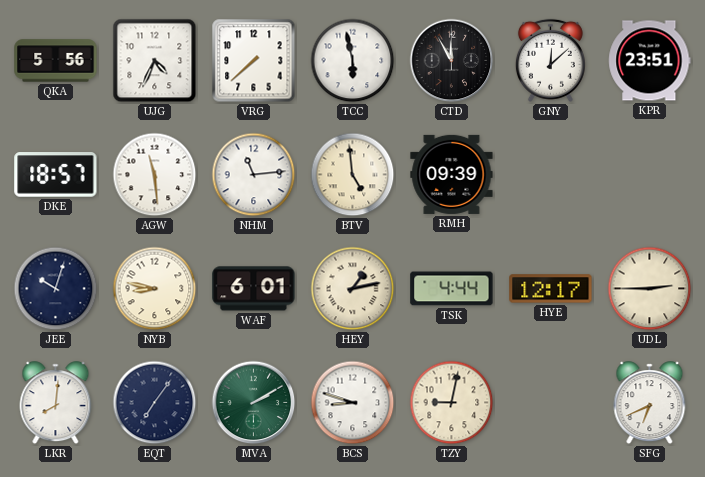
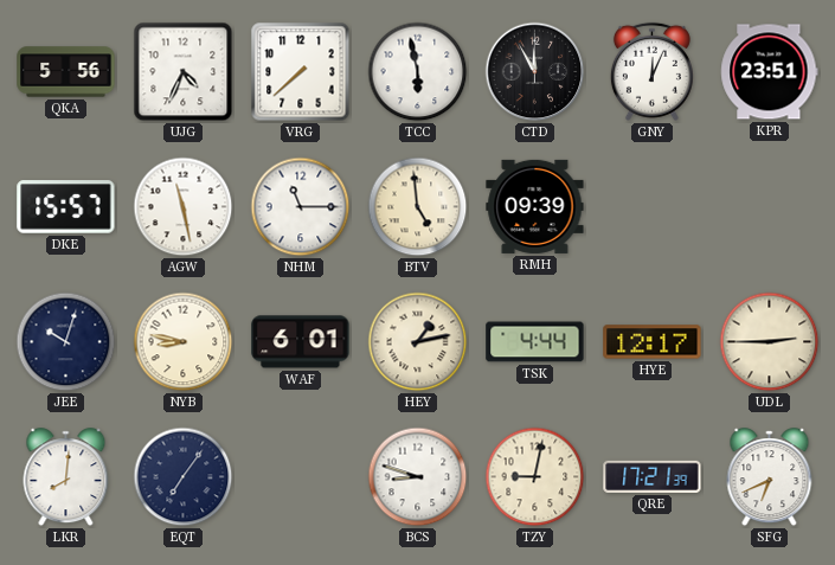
GNY: 12:08 -> 12:04 (651, 71)
DKE: 18:57 -> 15:57 (66, 207)
AGW: 11:29 -> 11:28 (184, 207)
NHM: 11:14 -> 11:15 (301, 207)
MVA: 2:10 -> none (254, 403)
QRE: none -> 17:21 (653, 476)
